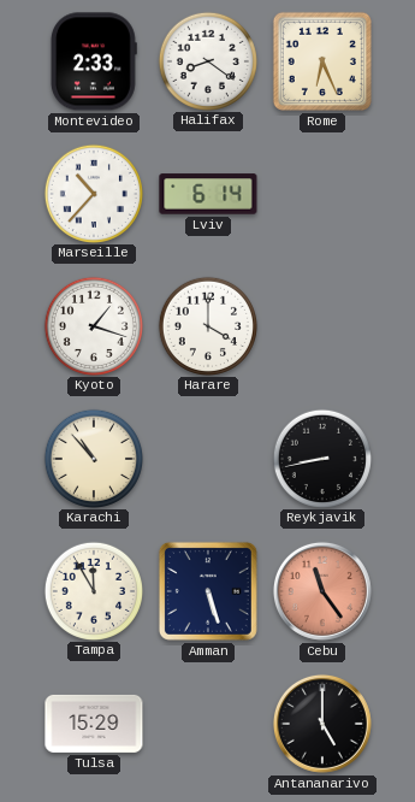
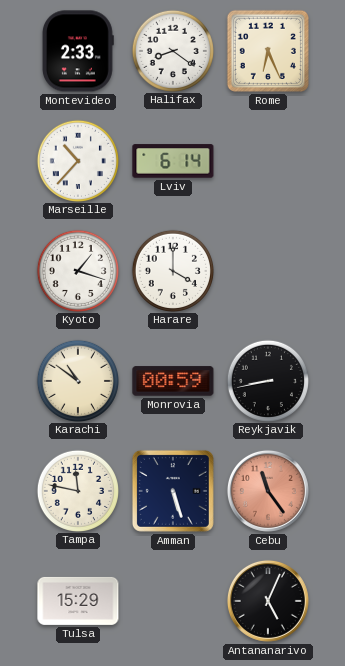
Karachi: 10:53 -> 10:51 (77, 380)
Monrovia: none -> 00:59 (173, 381)
Tampa: 11:55 -> 11:47 (77, 490)
Antananarivo: 5:00 -> 5:04 (268, 601)
